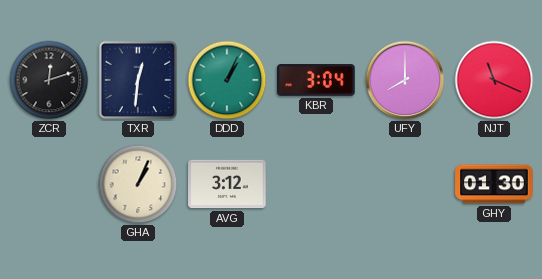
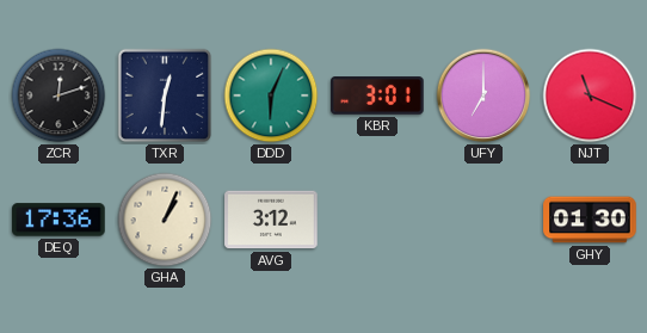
DDD: 1:04 -> 6:04 (271, 95)
KBR: 3:04 -> 3:01 (377, 95)
UFY: 8:00 -> 7:00 (483, 95)
DEQ: none -> 17:36 (58, 220)
